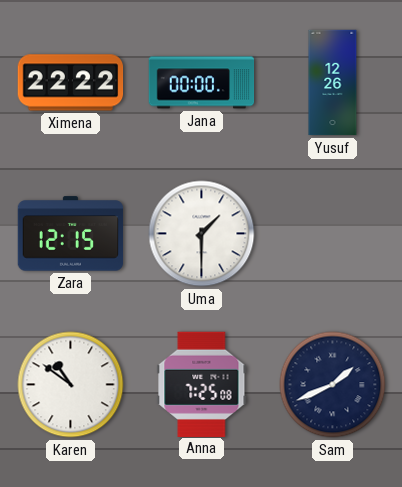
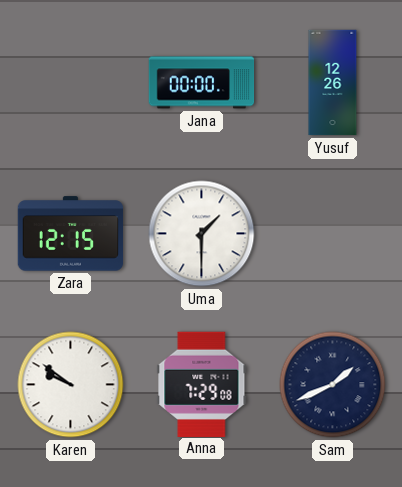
Ximena: 22:22 -> none (71, 83)
Karen: 10:51 -> 9:51 (71, 385)
Anna: 7:25 -> 7:29 (202, 384)
